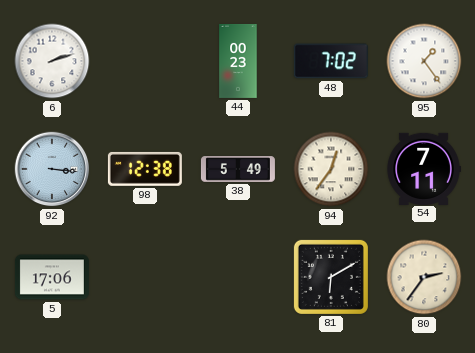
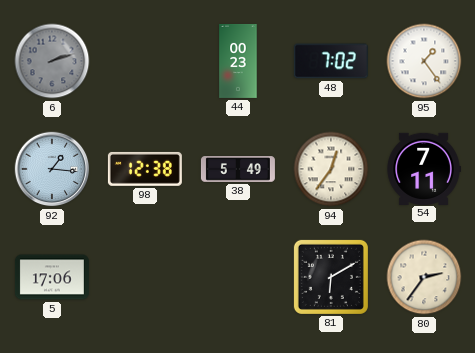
6 dial: white -> grey (52, 61)
92: 3:16 -> 1:16 (52, 169)
